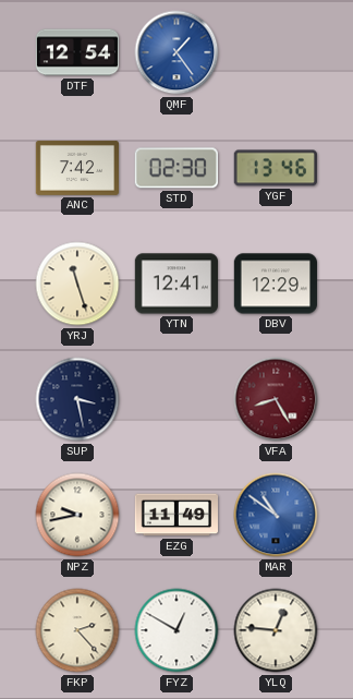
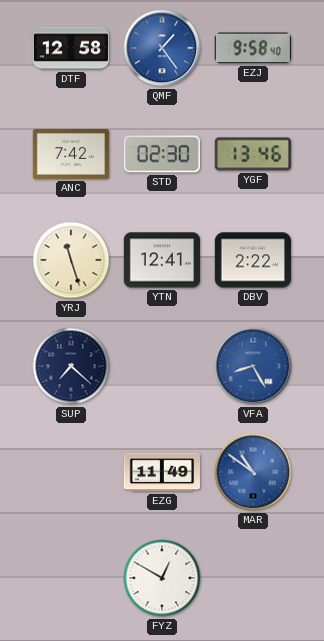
DTF: 12:54 -> 12:58 (70, 48)
EZJ: none -> 9:58 (253, 48)
DBV: 12:29 -> 2:22 (252, 260)
SUP: 3:28 -> 7:22 (71, 366)
VFA dial: burgundy -> blue (253, 366)
NPZ: 9:43 -> none (77, 515)
FKP: 2:23 -> none (77, 630)
YLQ: 12:46 -> none (276, 630)
